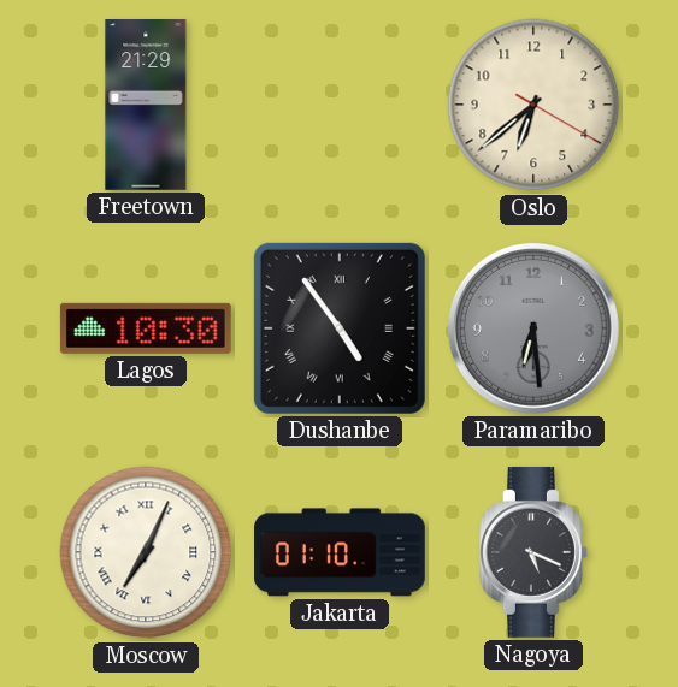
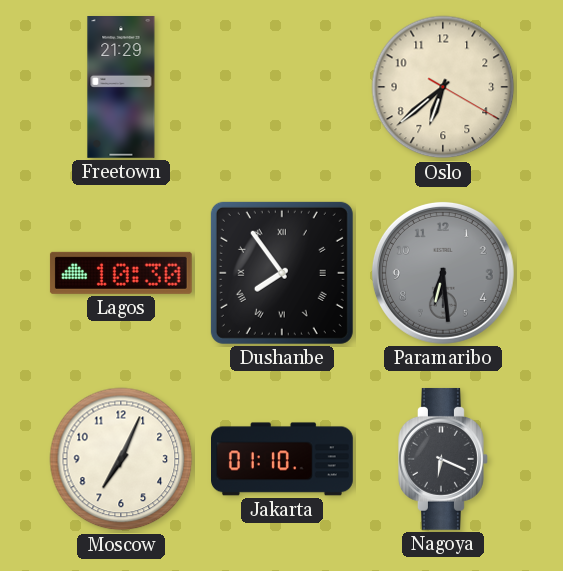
Dushanbe: 4:54 -> 7:54 (282, 273)
Moscow numerals: Roman -> Arabic (121, 459)
Nagoya: 5:19 -> 6:19 (444, 459)
